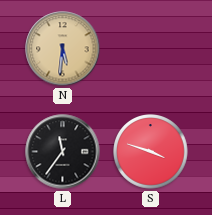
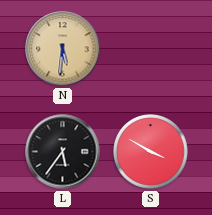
L: 11:36 -> 5:36 (63, 152)
S: 3:48 -> 3:50 (151, 152)
